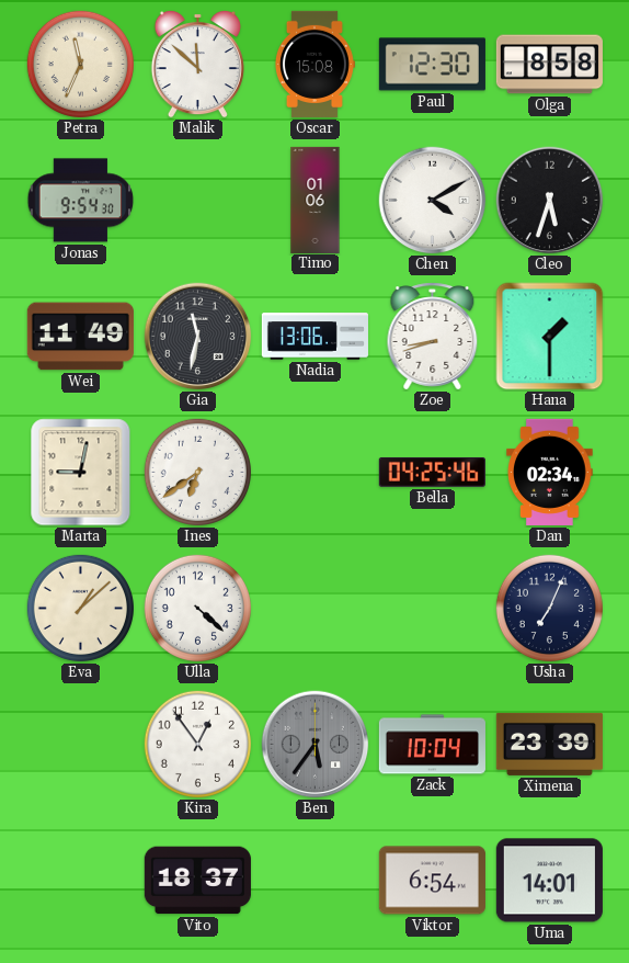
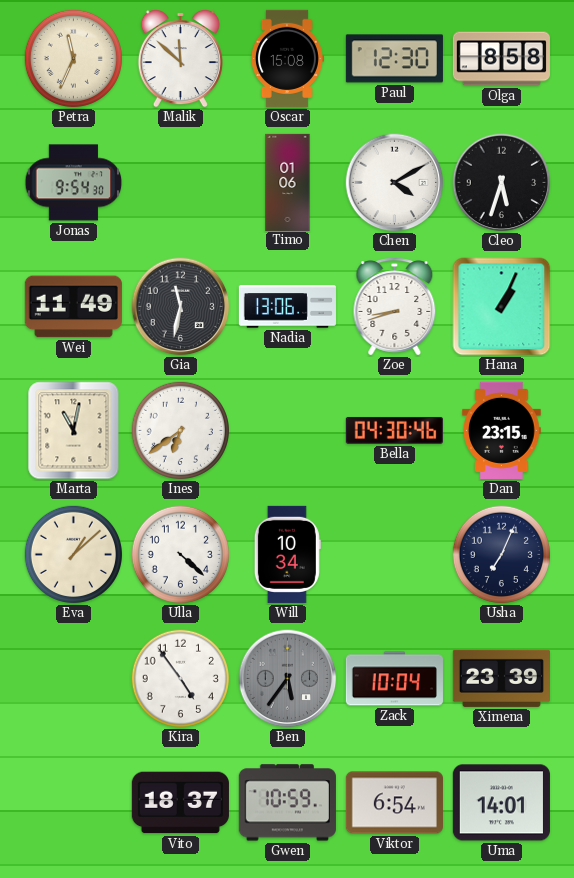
Hana: 1:30 -> 1:04 (502, 307)
Marta: 9:02 -> 11:02 (74, 431)
Bella: 04:25 -> 04:30 (394, 430)
Dan: 02:34 -> 23:15 (502, 430)
Will: none -> 10:34 (287, 554)
Kira: 12:54 -> 4:54 (180, 678)
Gwen: none -> 10:59 (287, 803)
